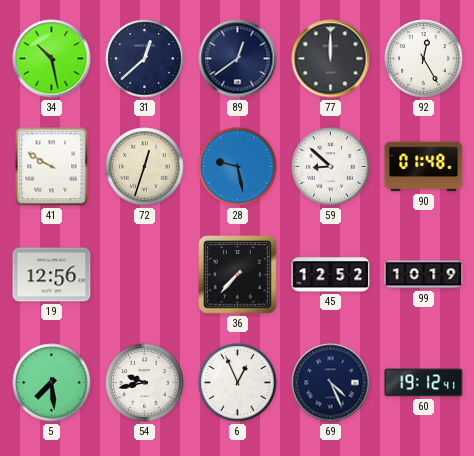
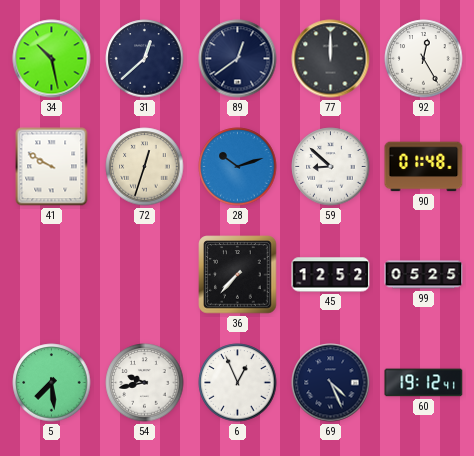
28: 9:28 -> 10:12 (238, 167)
19: 12:56 -> none (52, 275)
99: 10:19 -> 05:25 (424, 275)
